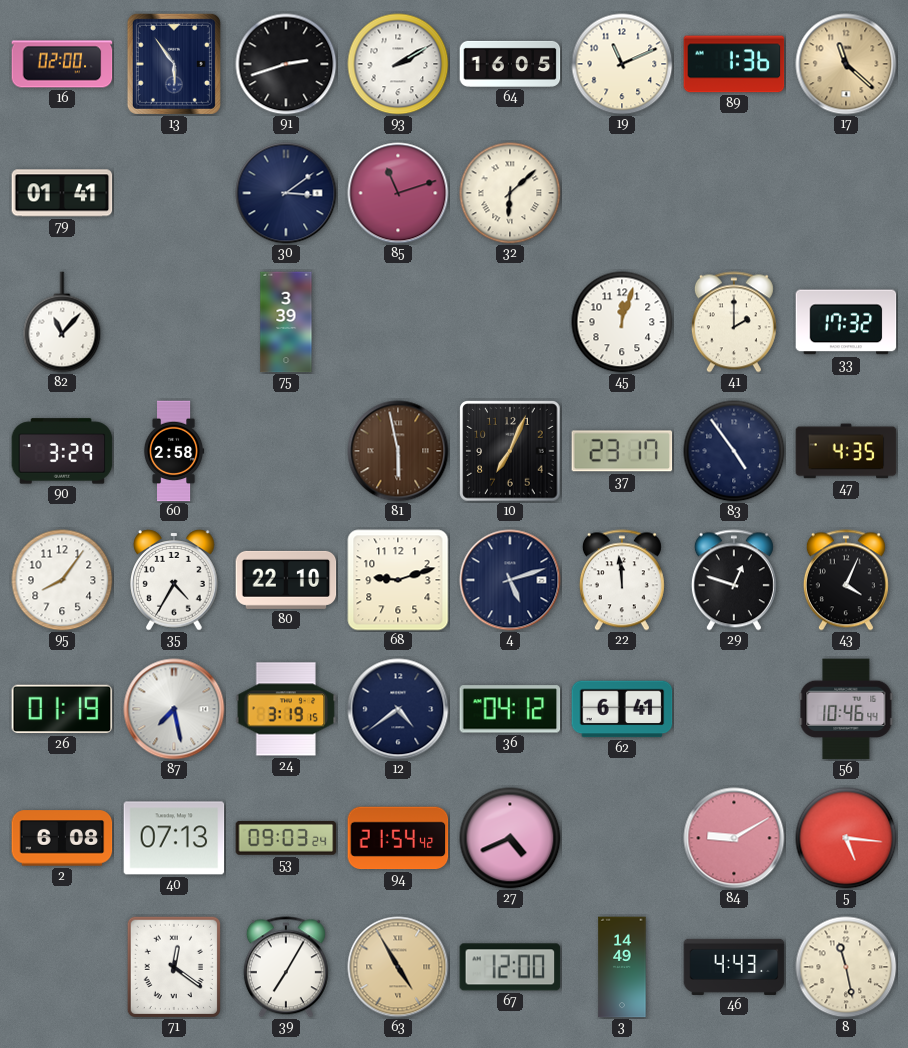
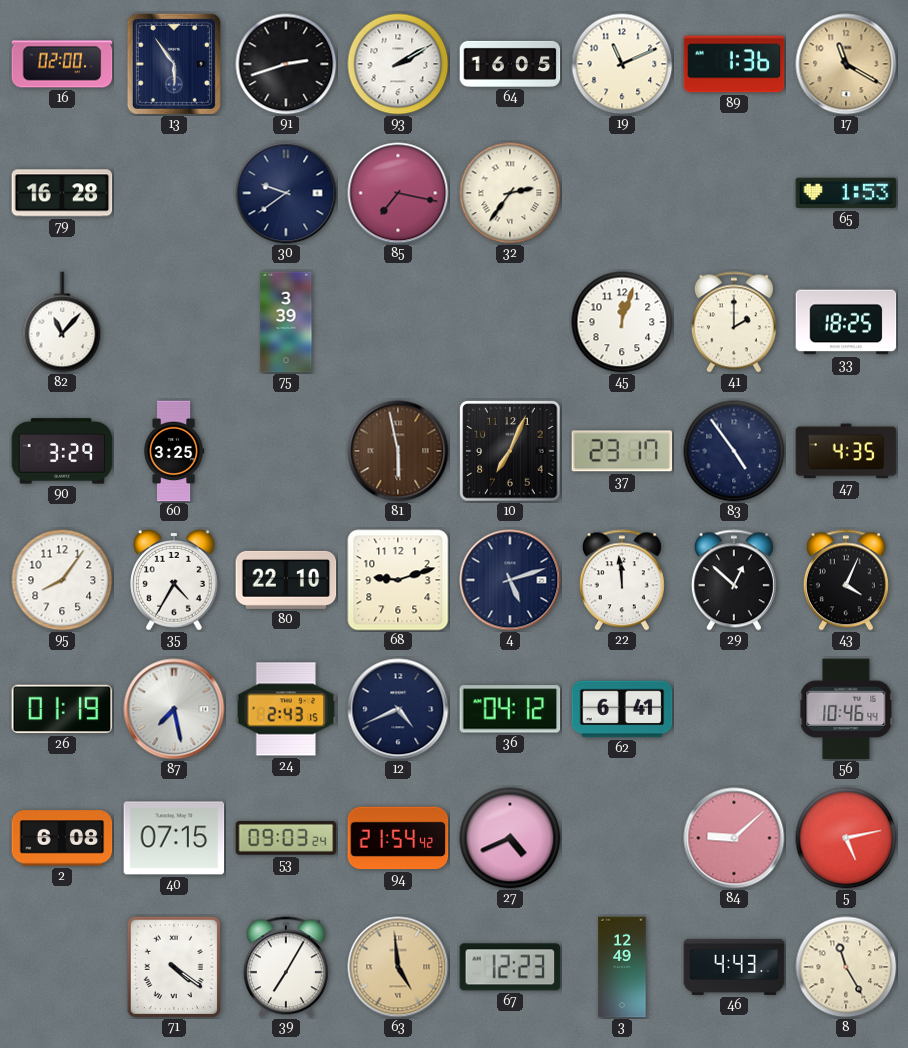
17: 11:22 -> 11:20 (846, 64)
79: 01:41 -> 16:28 (62, 193)
30: 3:09 -> 9:39 (286, 193)
85: 11:12 -> 7:17 (398, 193)
32: 6:08 -> 2:36 (510, 193)
65: none -> 1:53 (846, 193)
33: 17:32 -> 18:25 (846, 322)
60: 2:58 -> 3:25 (174, 451)
29: 12:48 -> 12:52 (734, 580)
24: 3:19 -> 2:43 (286, 709)
12: 4:39 -> 4:41 (398, 709)
40: 07:13 -> 07:15 (174, 838)
84: 9:10 -> 9:08 (734, 838)
5: 5:16 -> 5:13 (846, 838)
71: 12:21 -> 4:21 (174, 967)
63: 4:55 -> 4:59 (398, 967)
67: 12:00 -> 12:23 (510, 967)
3: 14:49 -> 12:49 (622, 967)
8: 11:28 -> 11:25 (846, 967)
